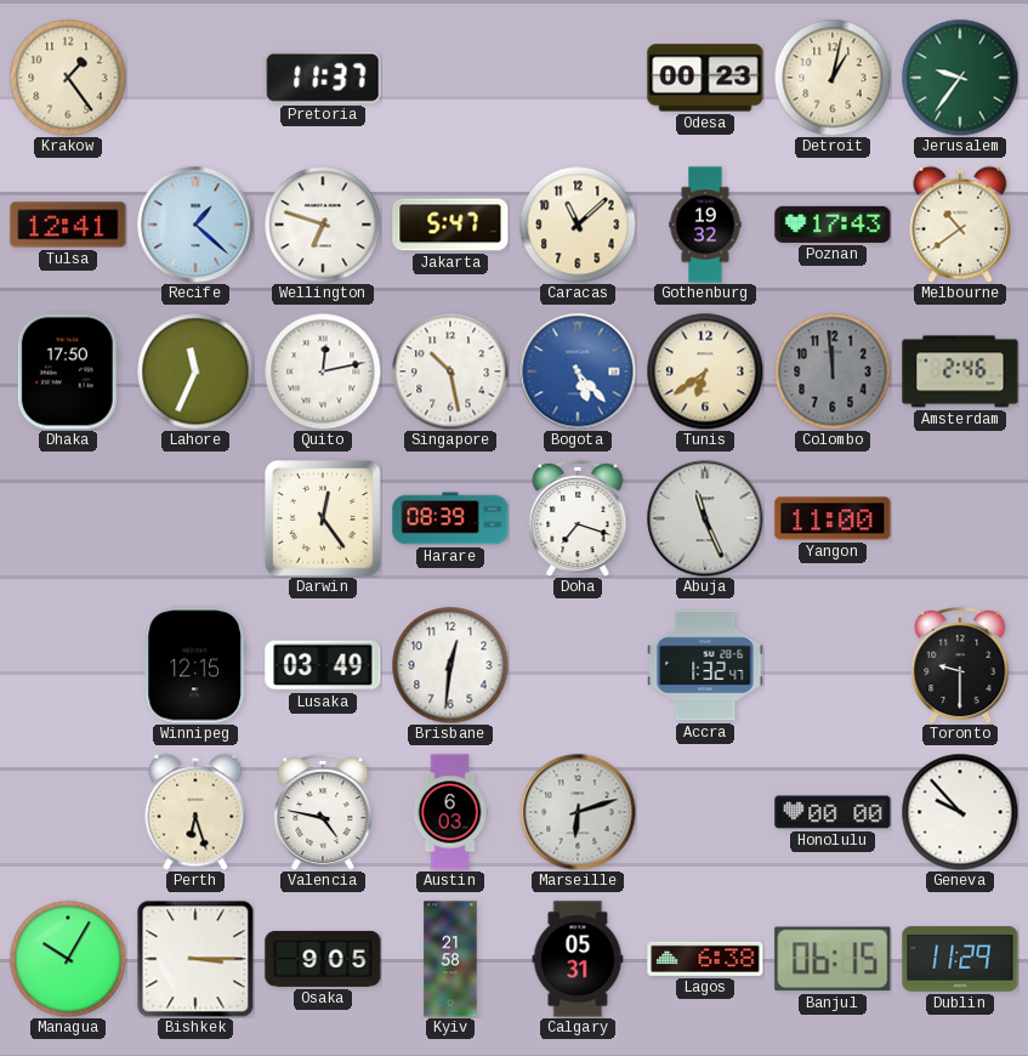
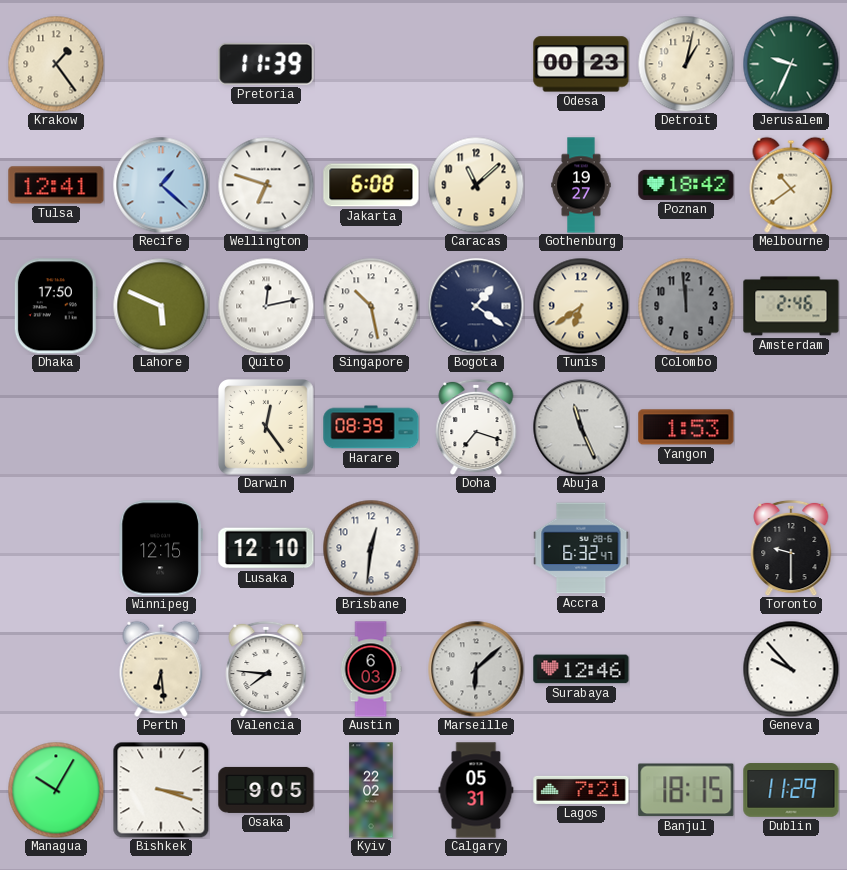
Pretoria: 11:37 -> 11:39 (266, 64)
Jerusalem: 9:36 -> 9:34 (791, 64)
Jakarta: 5:47 -> 6:08 (371, 185)
Gothenburg: 19:32 -> 19:27 (581, 185)
Poznan: 17:43 -> 18:42 (686, 185)
Lahore: 11:34 -> 5:49 (161, 306)
Bogota: 5:23 -> 1:21 (476, 306)
Bogota dial: blue -> navy (476, 306)
Yangon: 11:00 -> 1:53 (686, 427)
Lusaka: 03:49 -> 12:10 (266, 548)
Accra: 1:32 -> 6:32 (581, 548)
Perth: 6:27 -> 6:29 (161, 669)
Valencia: 4:47 -> 7:46 (266, 669)
Marseille: 6:12 -> 6:08 (476, 669)
Surabaya: none -> 12:46 (581, 669)
Honolulu: 00:00 -> none (833, 812)
Bishkek: 3:15 -> 3:18 (161, 790)
Kyiv: 21:58 -> 22:02 (371, 790)
Lagos: 6:38 -> 7:21 (581, 790)
Banjul: 06:15 -> 18:15 (686, 790)
